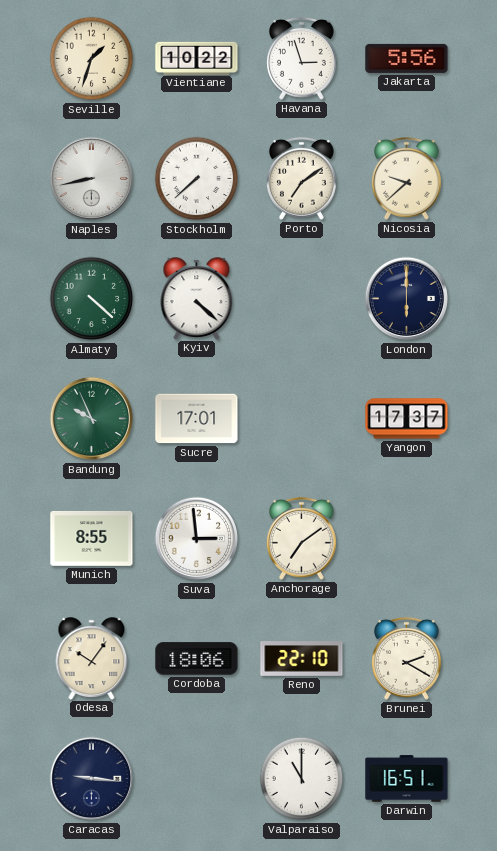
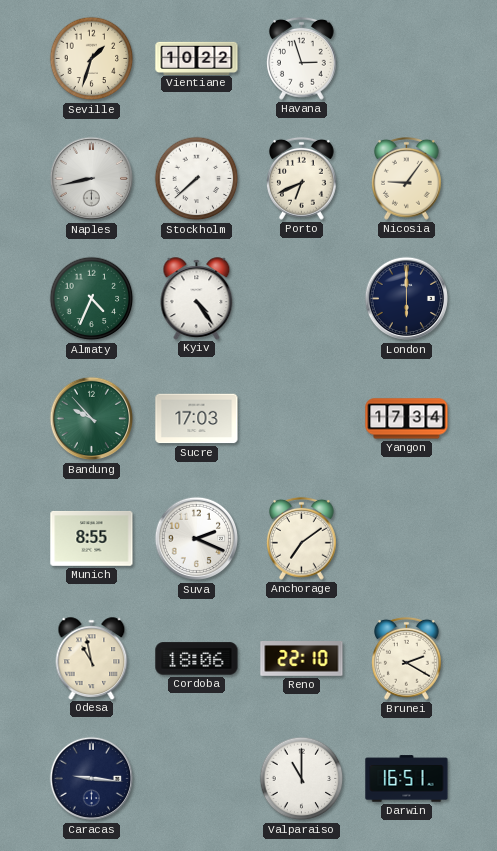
Jakarta: 5:56 -> none (407, 58)
Porto: 7:09 -> 6:41 (301, 178)
Nicosia: 9:38 -> 9:06 (406, 178)
Almaty: 4:22 -> 4:34 (92, 299)
Kyiv: 4:22 -> 4:24 (197, 298)
Bandung: 9:56 -> 9:53 (92, 419)
Sucre: 17:01 -> 17:03 (197, 419)
Yangon: 17:37 -> 17:34 (407, 419)
Suva: 2:59 -> 2:19 (197, 539)
Odesa: 10:06 -> 10:58 (92, 658)
